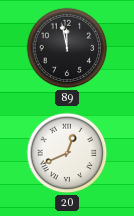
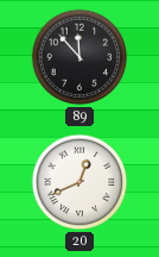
89: 11:58 -> 11:53 (79, 57)
